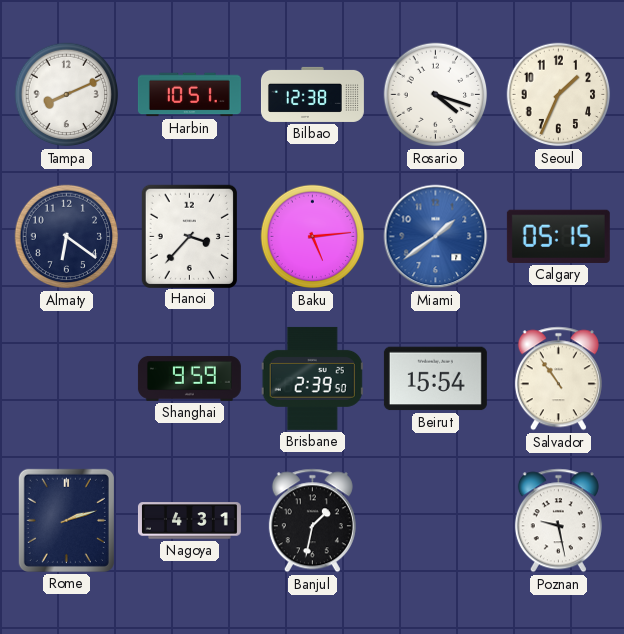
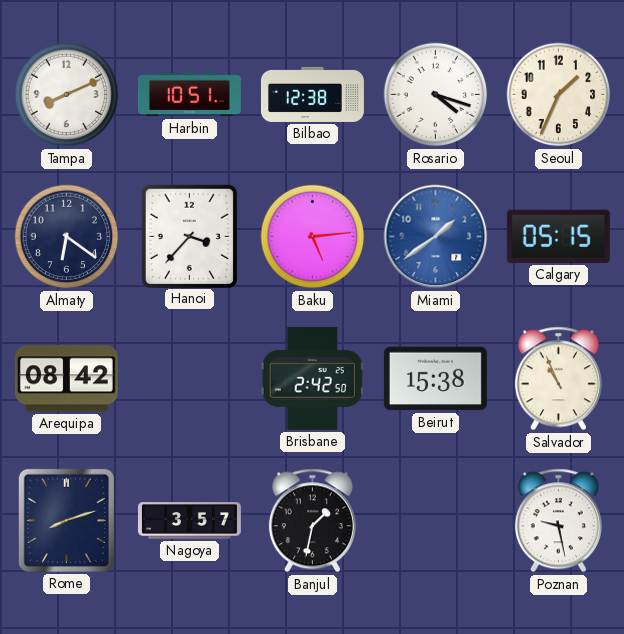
Arequipa: none -> 08:42 (66, 379)
Shanghai: 9:59 -> none (189, 378)
Brisbane: 2:39 -> 2:42 (312, 378)
Beirut: 15:54 -> 15:38 (435, 379)
Salvador: 10:54 -> 10:56 (558, 379)
Rome: 2:12 -> 8:12 (66, 520)
Nagoya: 4:31 -> 3:57 (189, 521)
